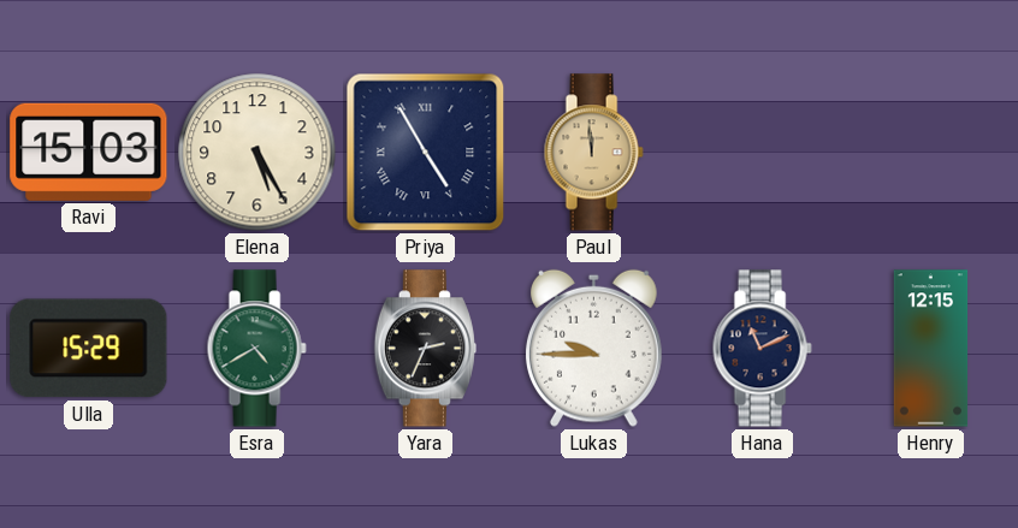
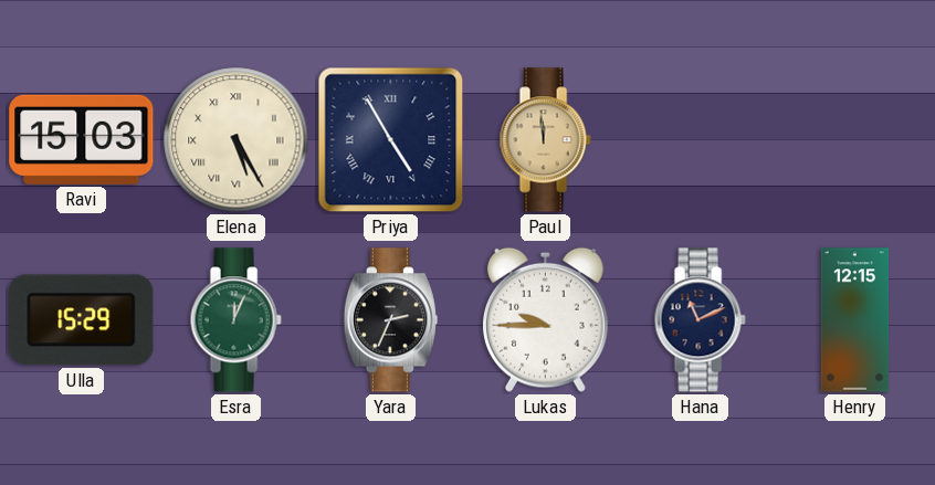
Elena numerals: Arabic -> Roman (237, 140)
Esra: 4:40 -> 12:04 (235, 320)
